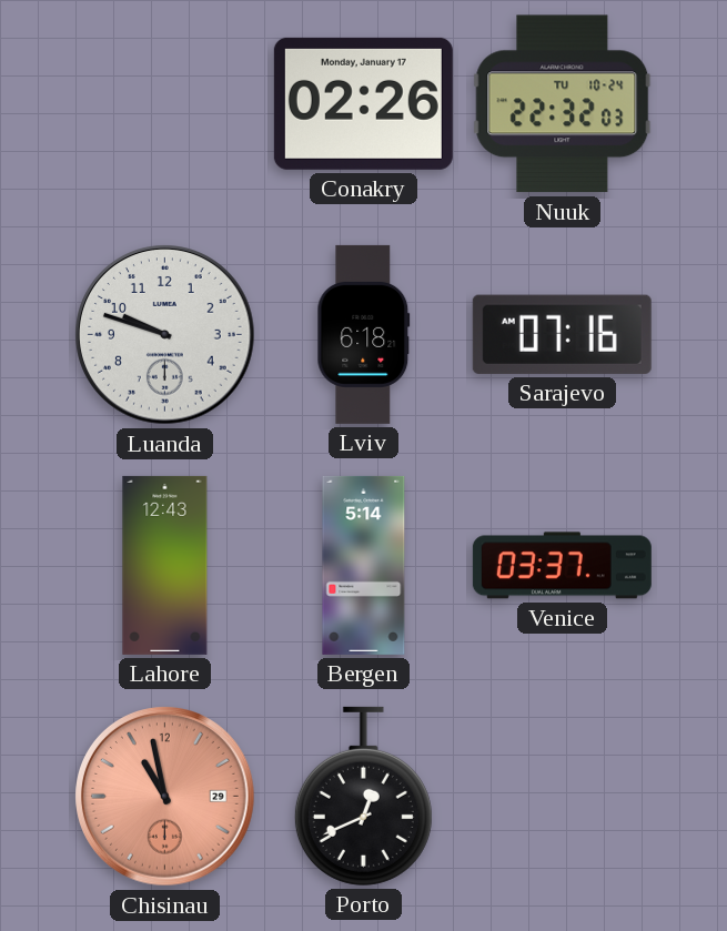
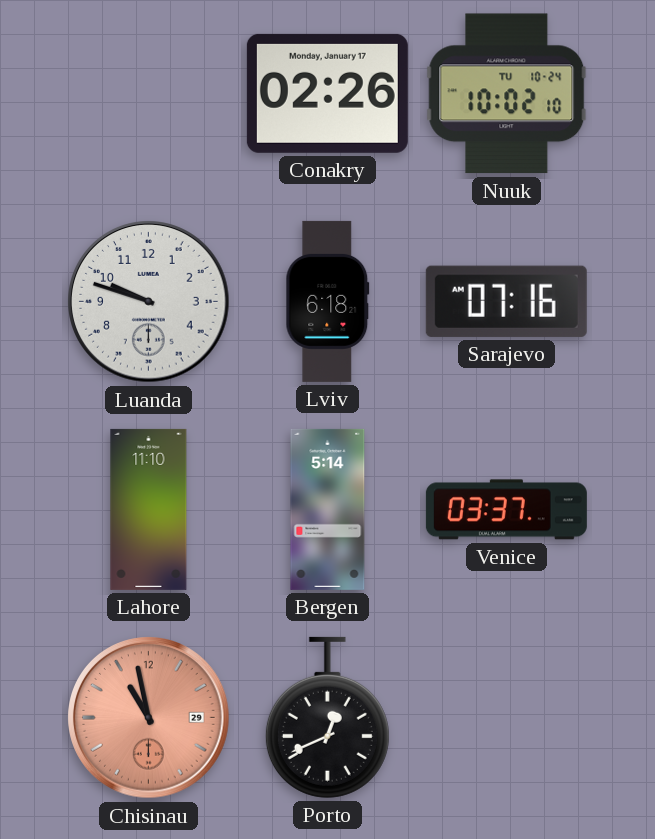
Nuuk: 22:32 -> 10:02 (507, 94)
Lahore: 12:43 -> 11:10 (149, 509)
